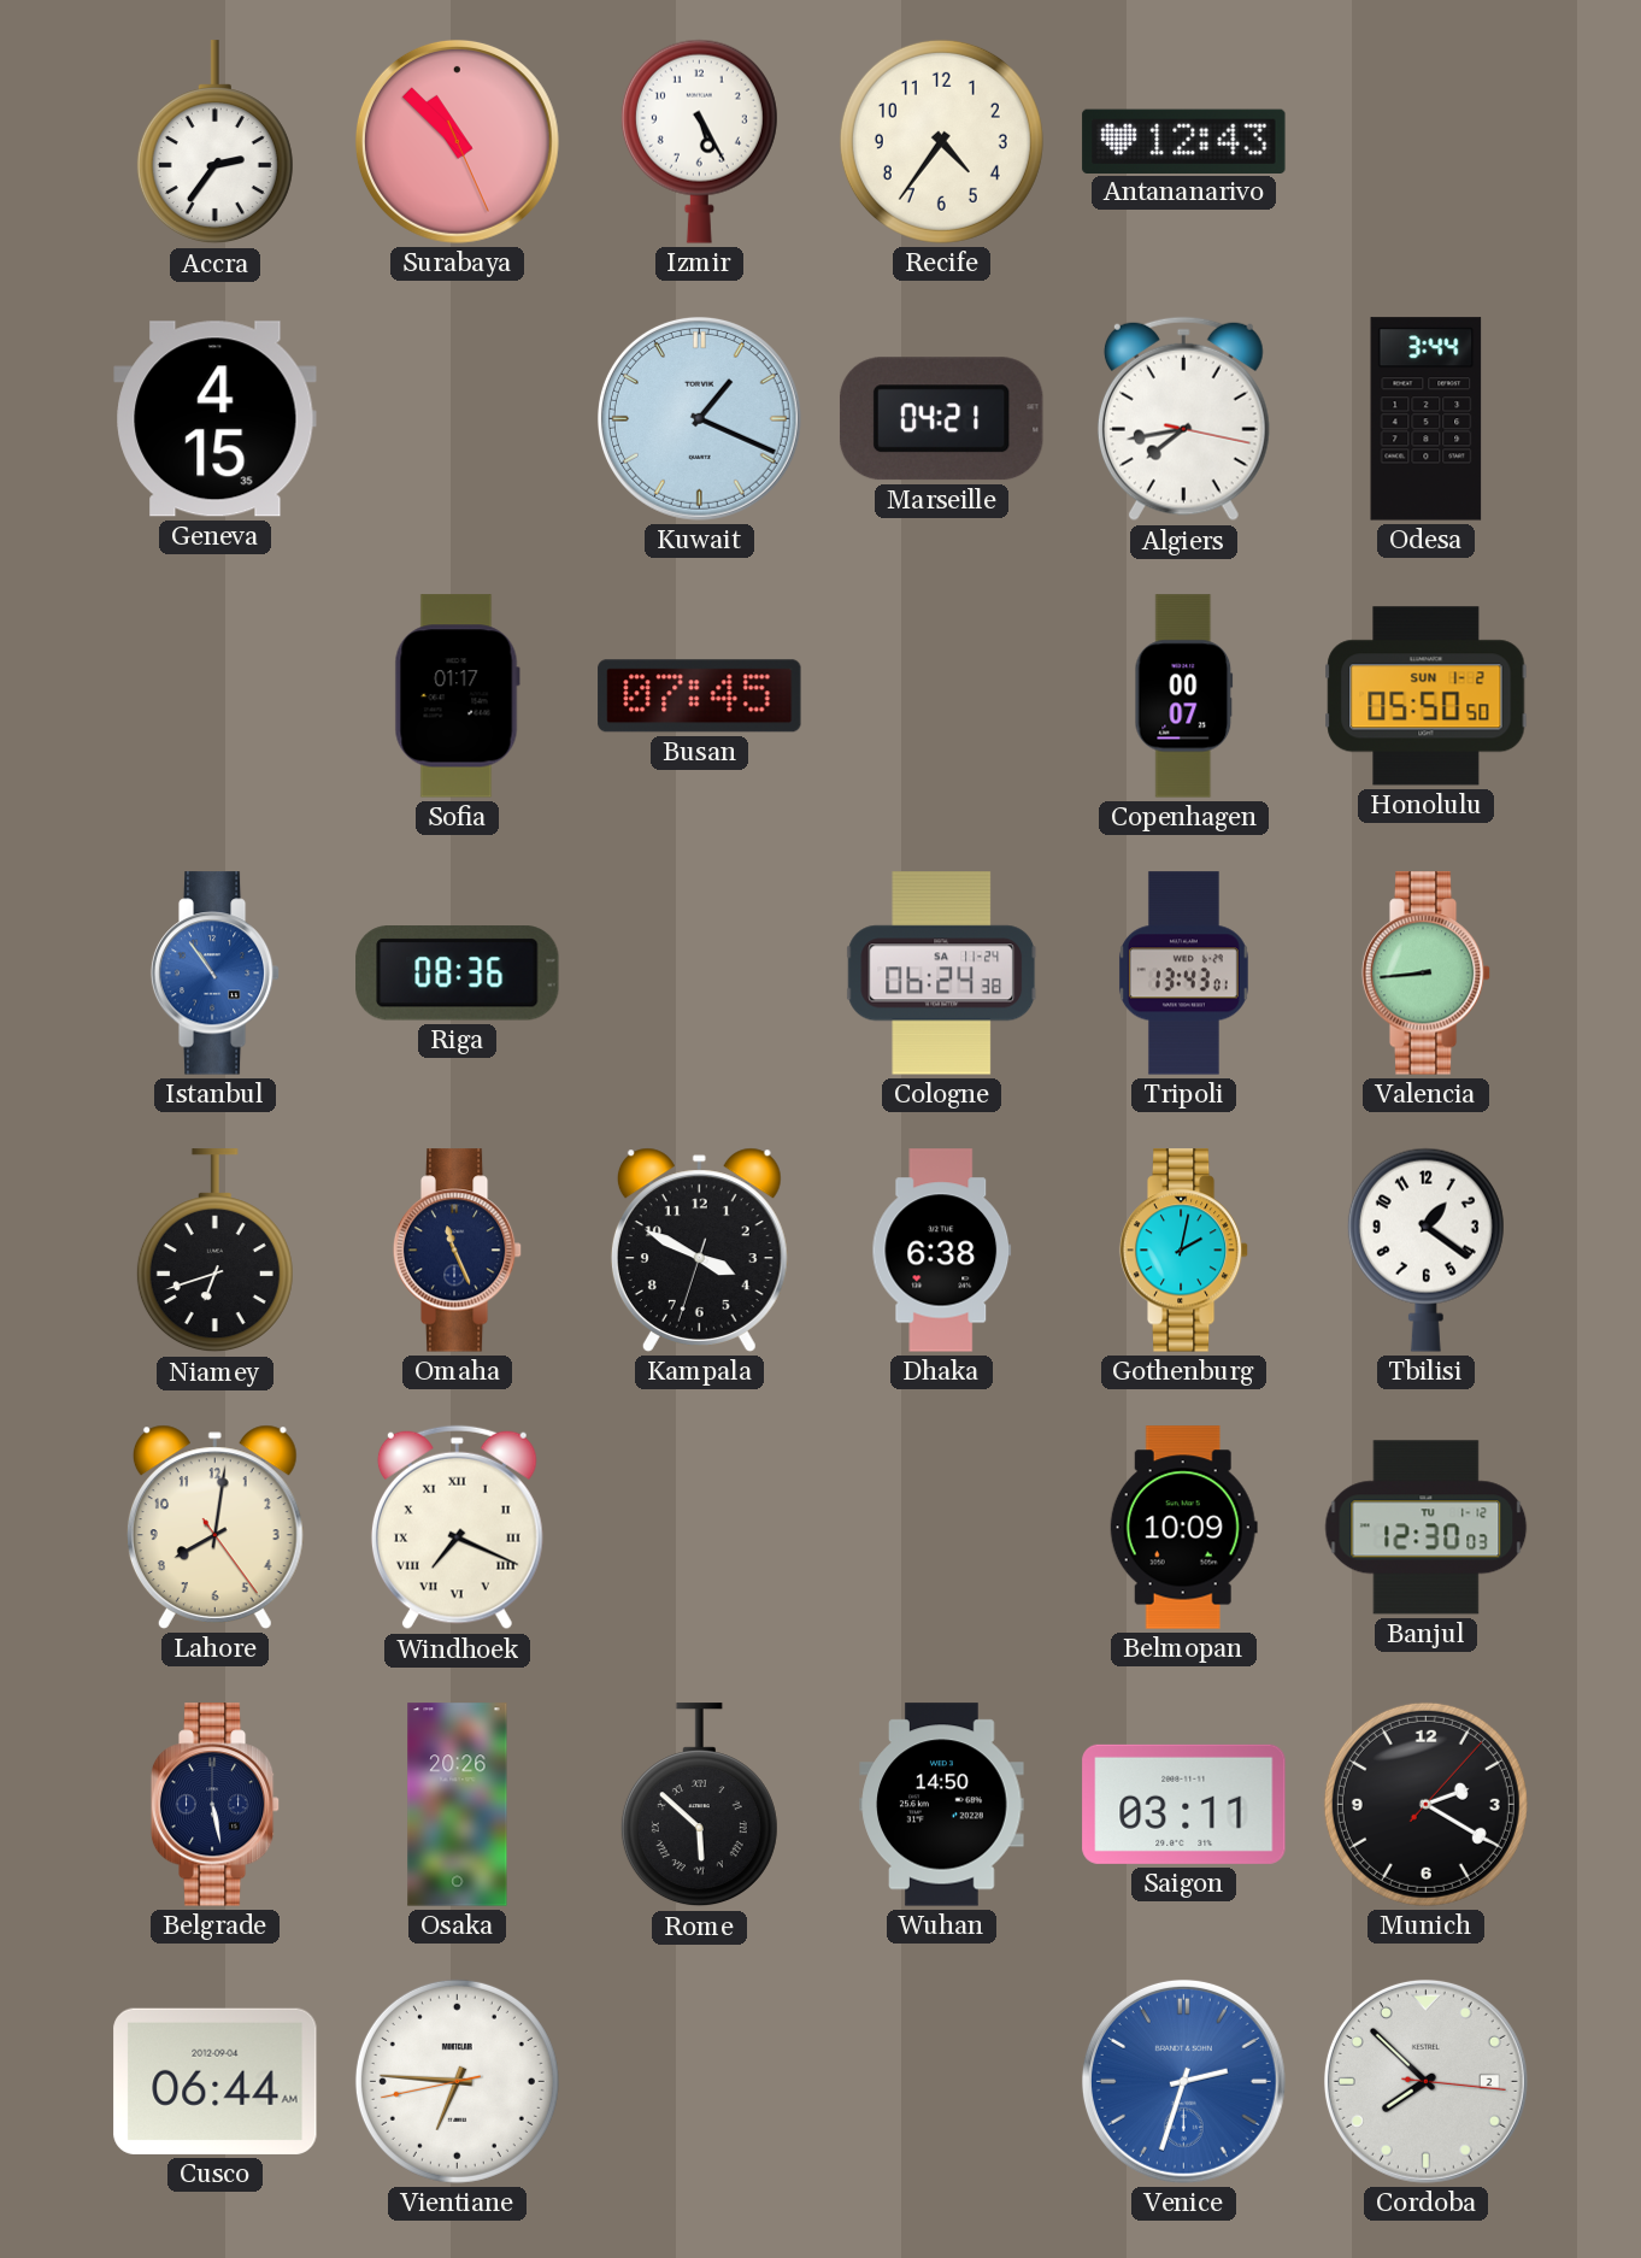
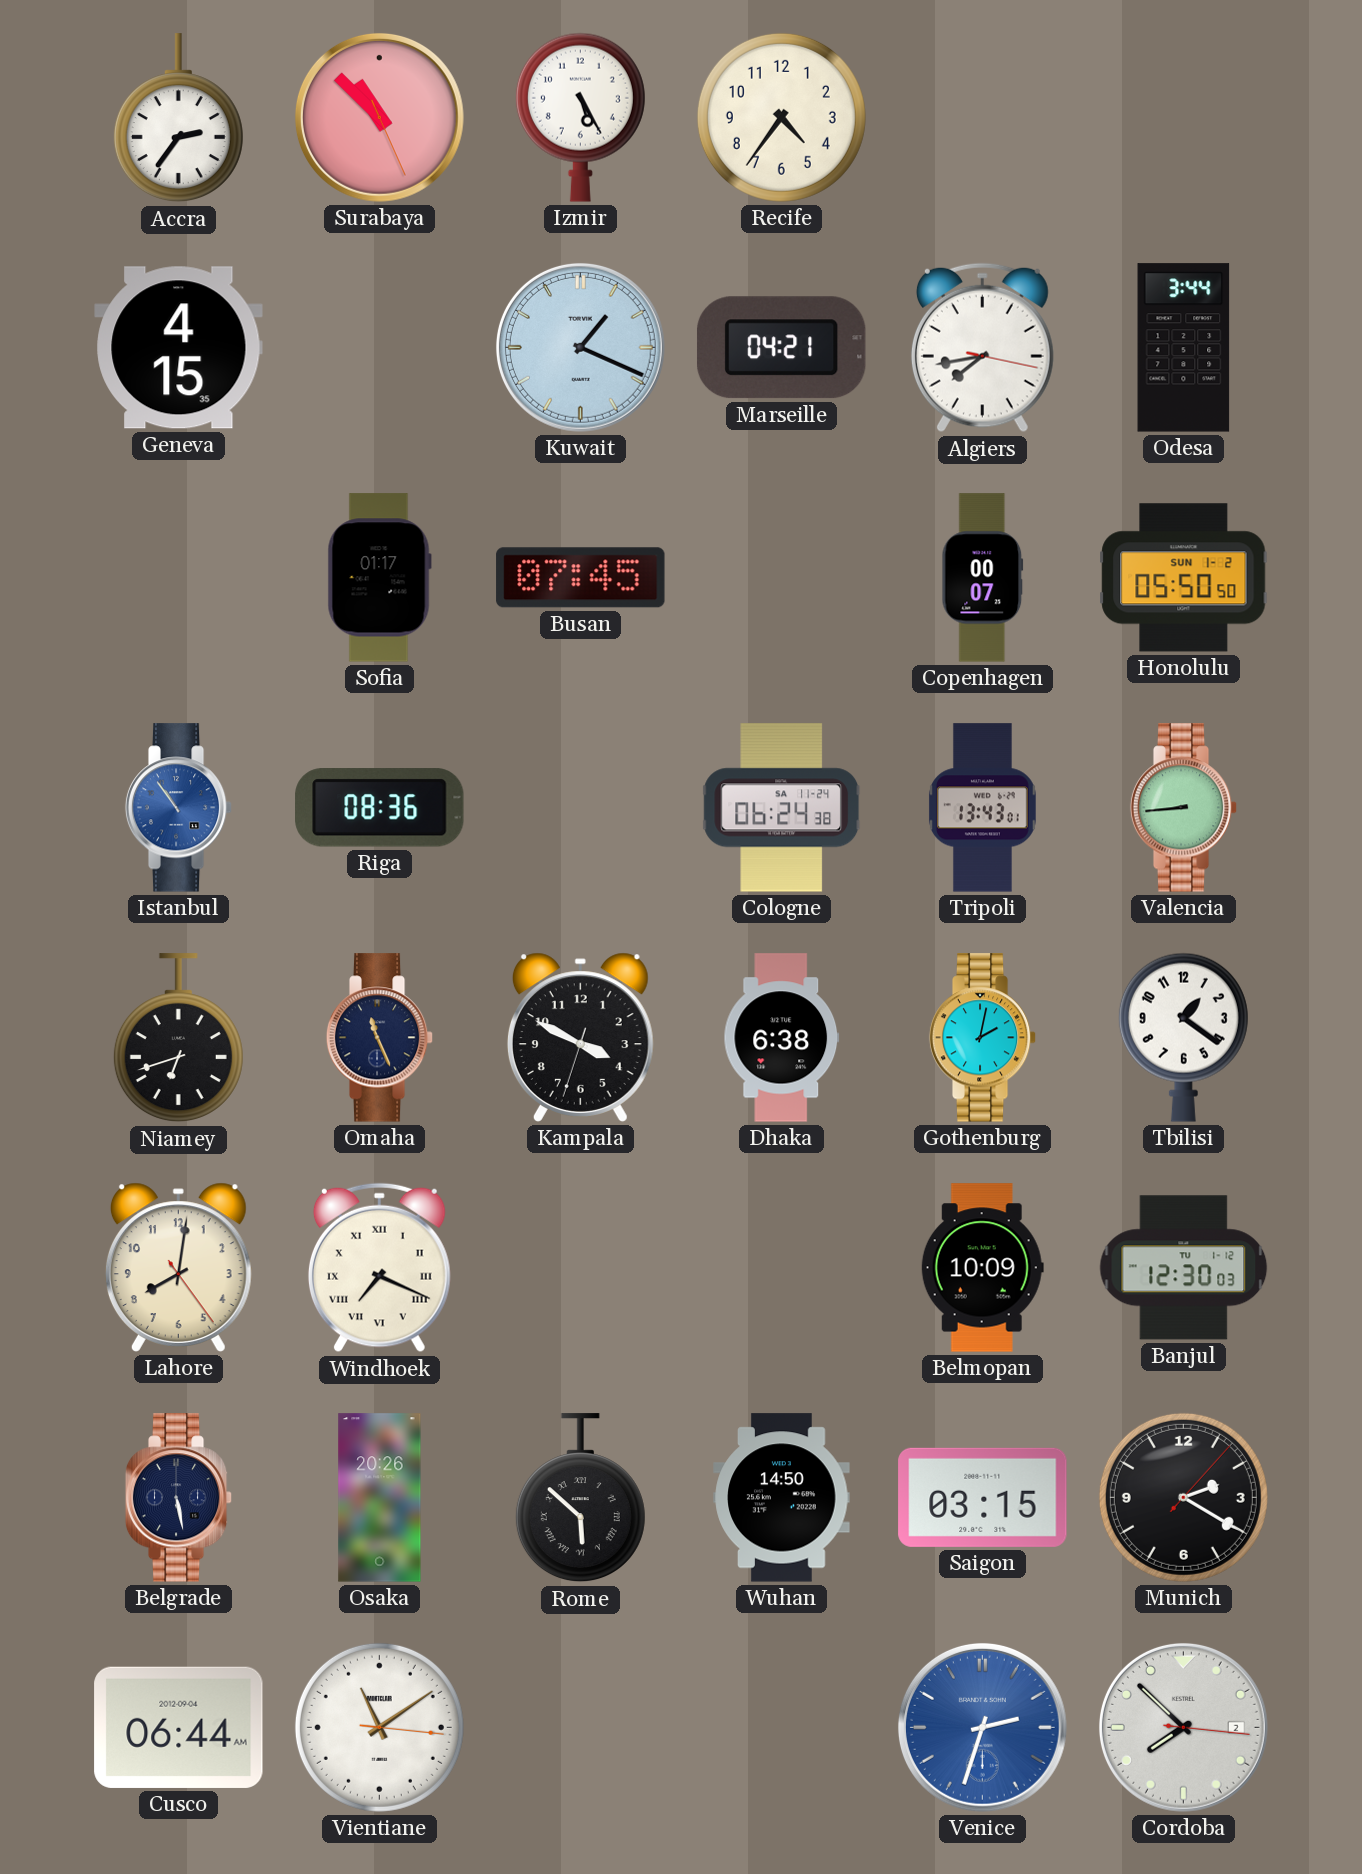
Antananarivo: 12:43 -> none (1184, 141)
Saigon: 03:11 -> 03:15 (983, 1497)
Vientiane: 6:45 -> 11:09 (379, 1727)
